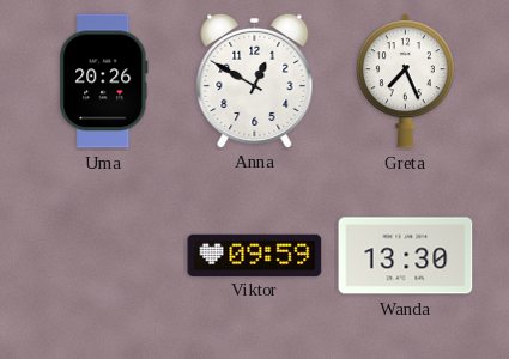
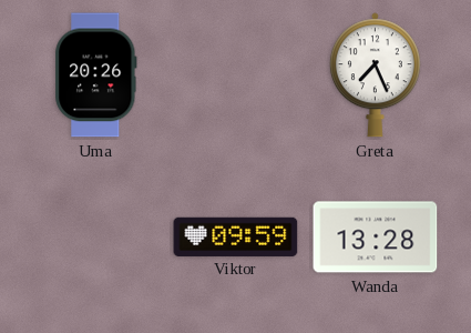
Anna: 12:50 -> none (255, 80)
Wanda: 13:30 -> 13:28 (376, 238)
